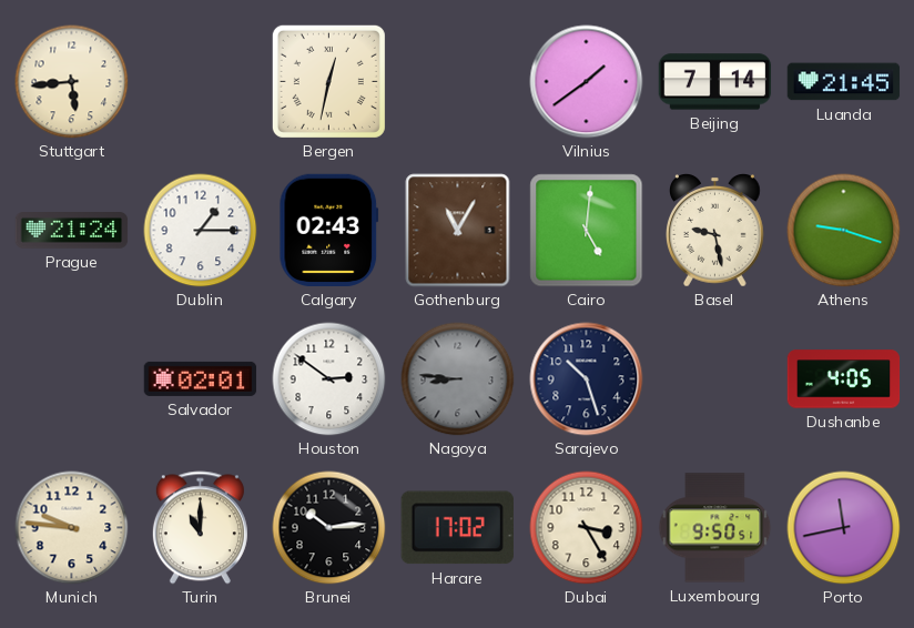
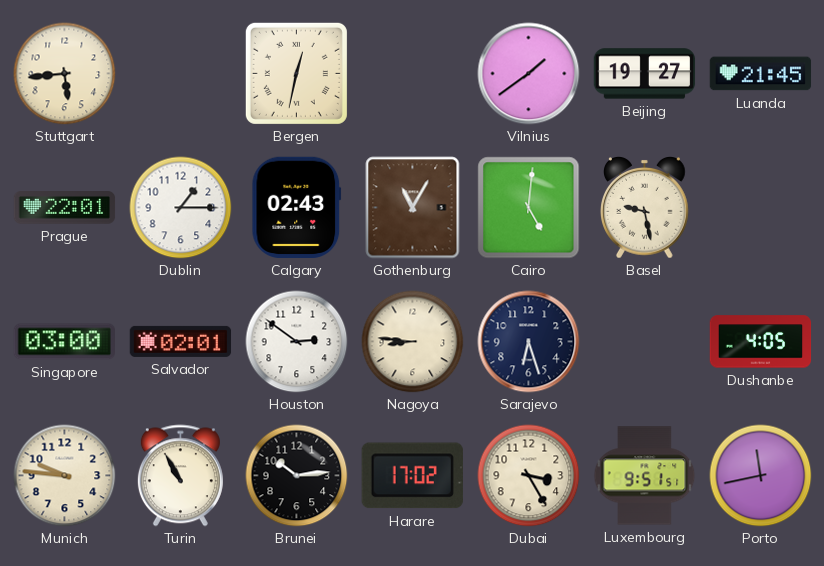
Beijing: 7:14 -> 19:27 (645, 74)
Prague: 21:24 -> 22:01 (65, 208)
Athens: 9:18 -> none (844, 231)
Singapore: none -> 03:00 (64, 342)
Nagoya dial: grey -> cream (413, 342)
Sarajevo: 10:27 -> 6:27 (529, 342)
Turin: 11:00 -> 10:55 (180, 476)
Luxembourg: 9:50 -> 9:51 (645, 476)
